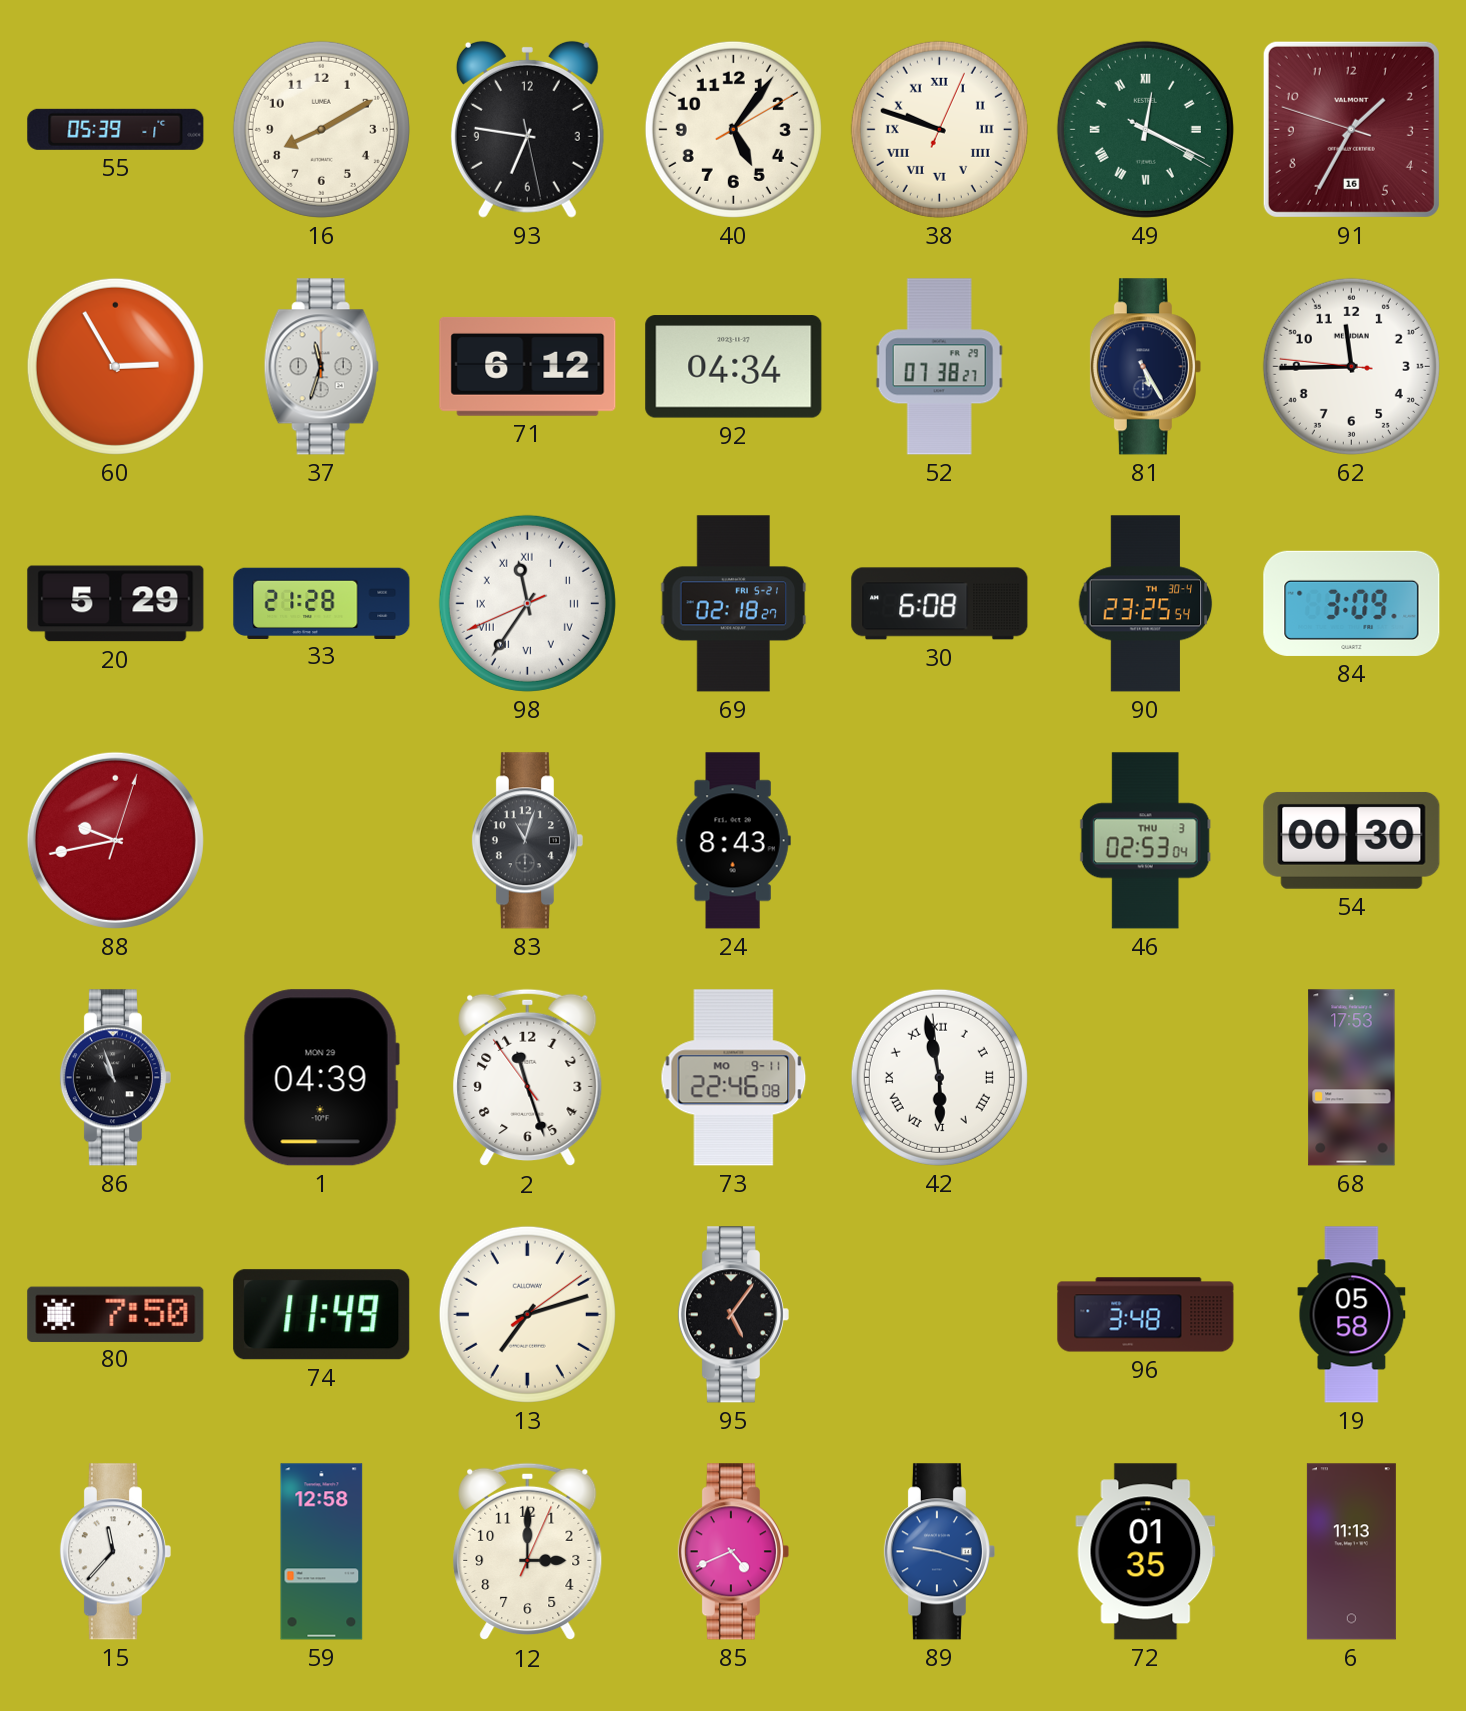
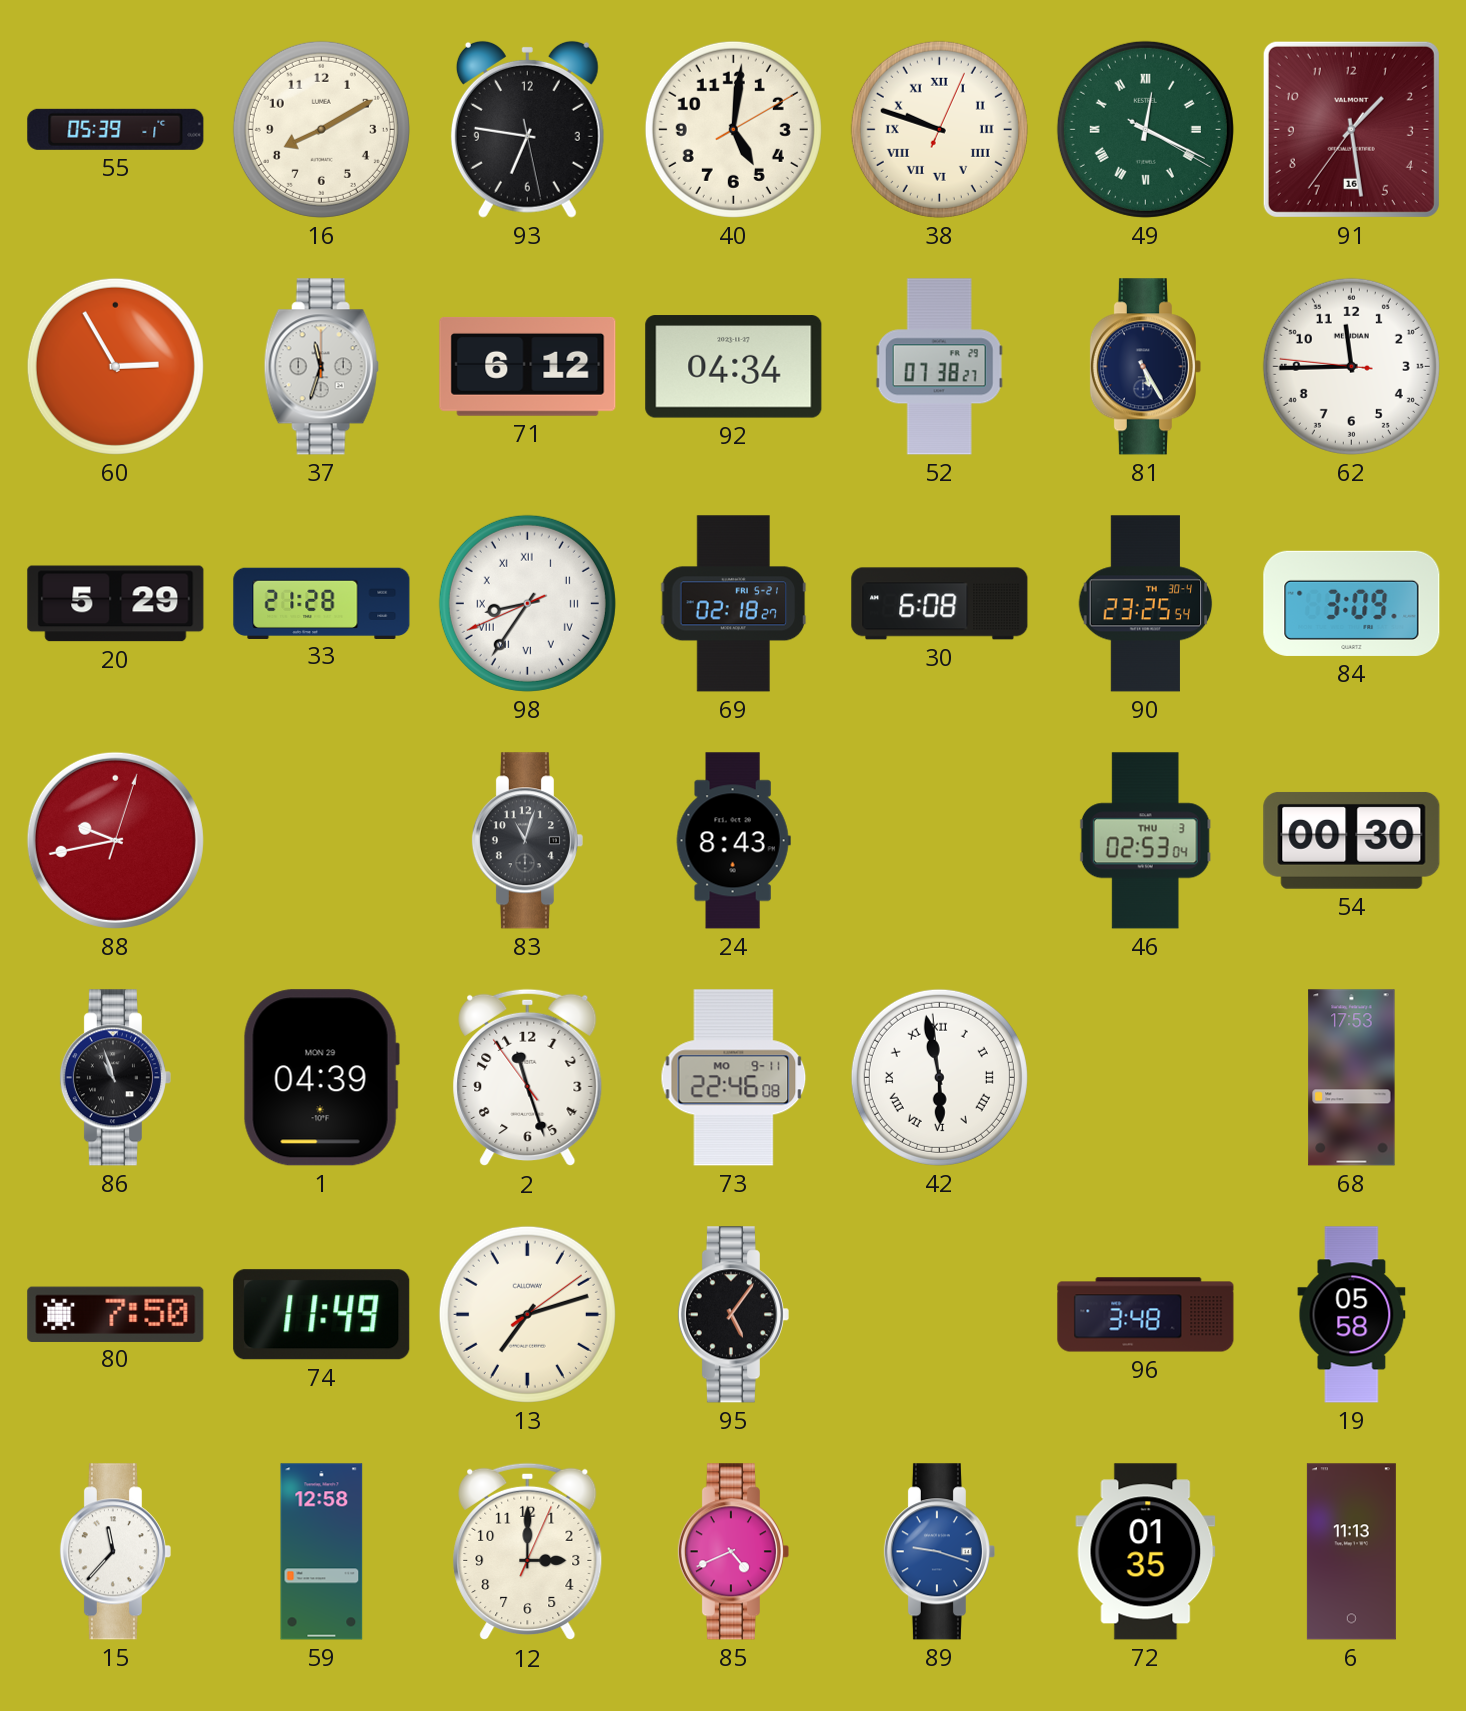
40: 5:06 -> 5:01 (733, 129)
91: 1:34 -> 1:28 (1351, 129)
98: 11:35 -> 8:35 (527, 603)
